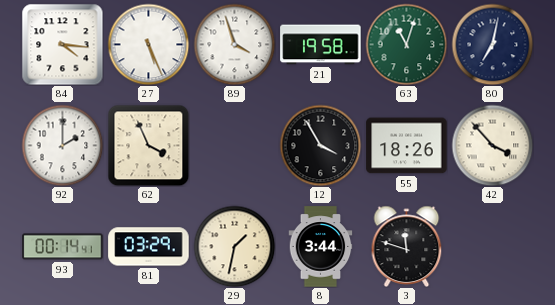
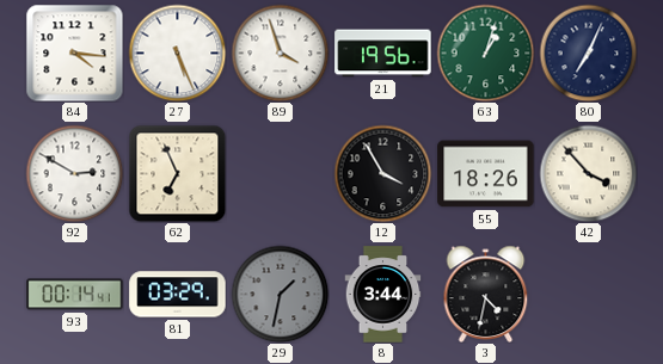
21: 19:58 -> 19:56 (383, 54)
63: 11:03 -> 1:03 (485, 53)
80: 7:02 -> 7:04 (588, 53)
92: 2:00 -> 2:50 (74, 173)
62: 3:56 -> 6:56 (177, 173)
29 dial: cream -> grey (280, 294)
3: 11:48 -> 4:32 (486, 294)
